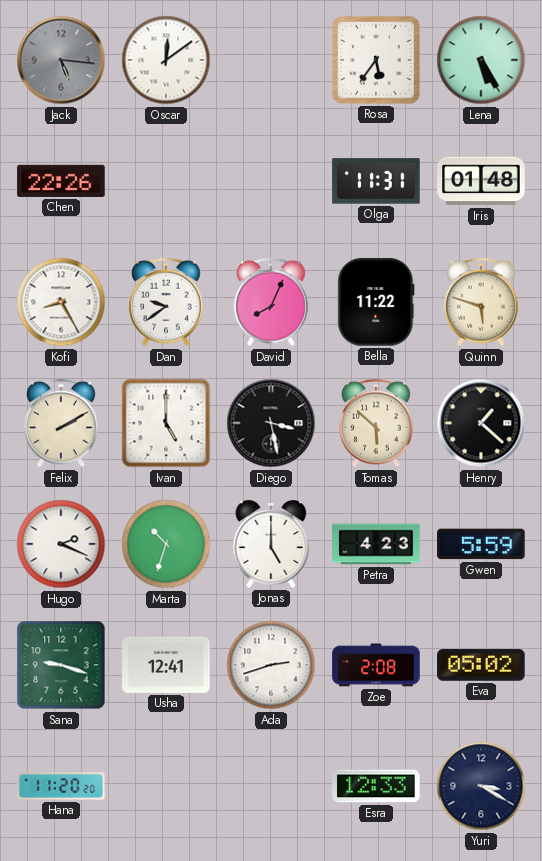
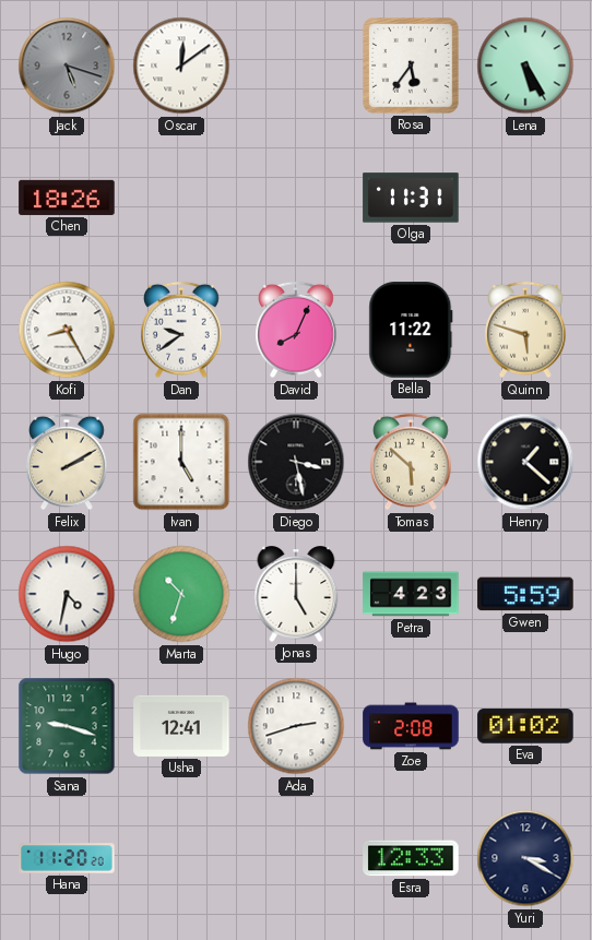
Jack: 5:16 -> 5:18 (67, 66)
Chen: 22:26 -> 18:26 (67, 198)
Iris: 01:48 -> none (481, 181)
Hugo: 2:19 -> 4:32 (67, 594)
Eva: 05:02 -> 01:02 (525, 726)
